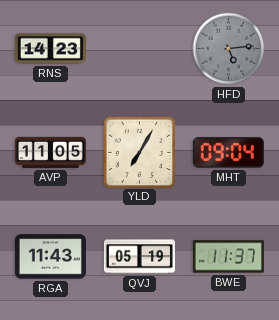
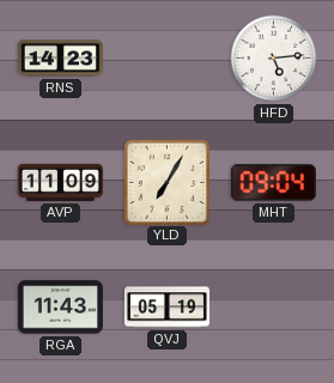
HFD dial: grey -> white (274, 59)
AVP: 11:05 -> 11:09 (60, 182)
BWE: 11:37 -> none (228, 257)
